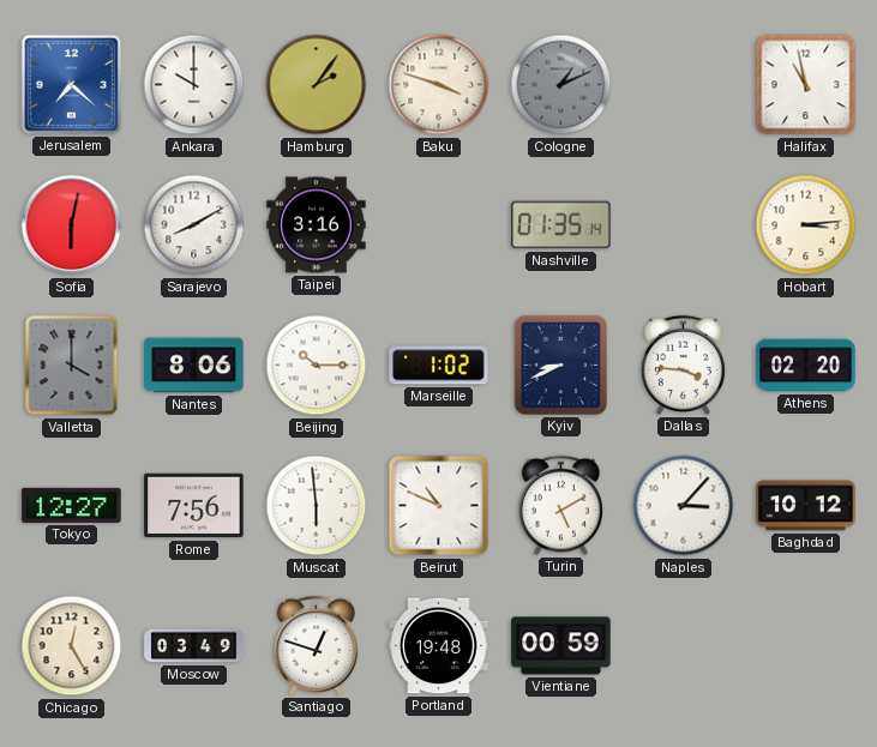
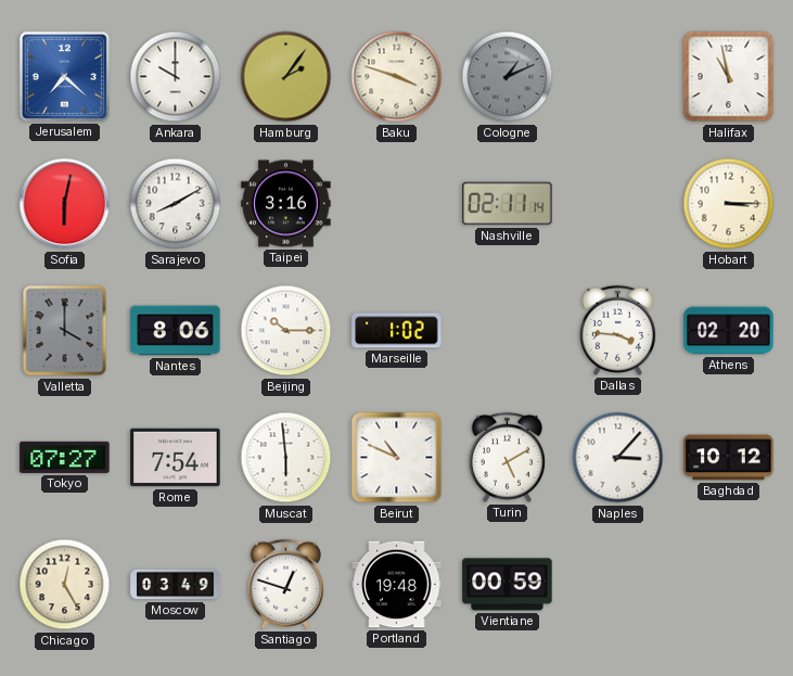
Nashville: 01:35 -> 02:11 (508, 204)
Hobart: 3:14 -> 3:15 (729, 204)
Kyiv: 8:41 -> none (560, 365)
Tokyo: 12:27 -> 07:27 (65, 457)
Rome: 7:56 -> 7:54 (176, 458)
